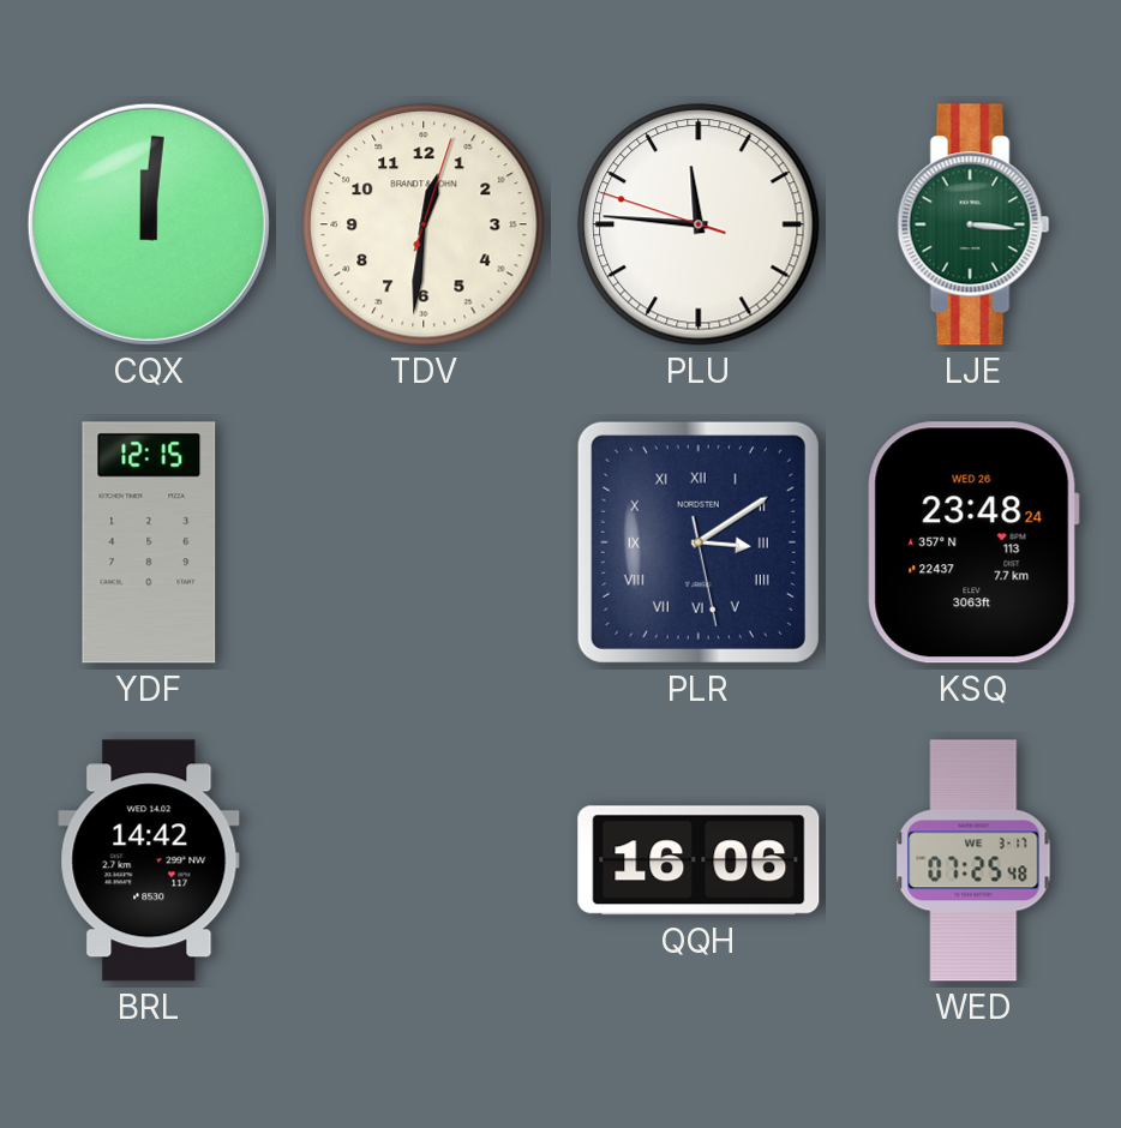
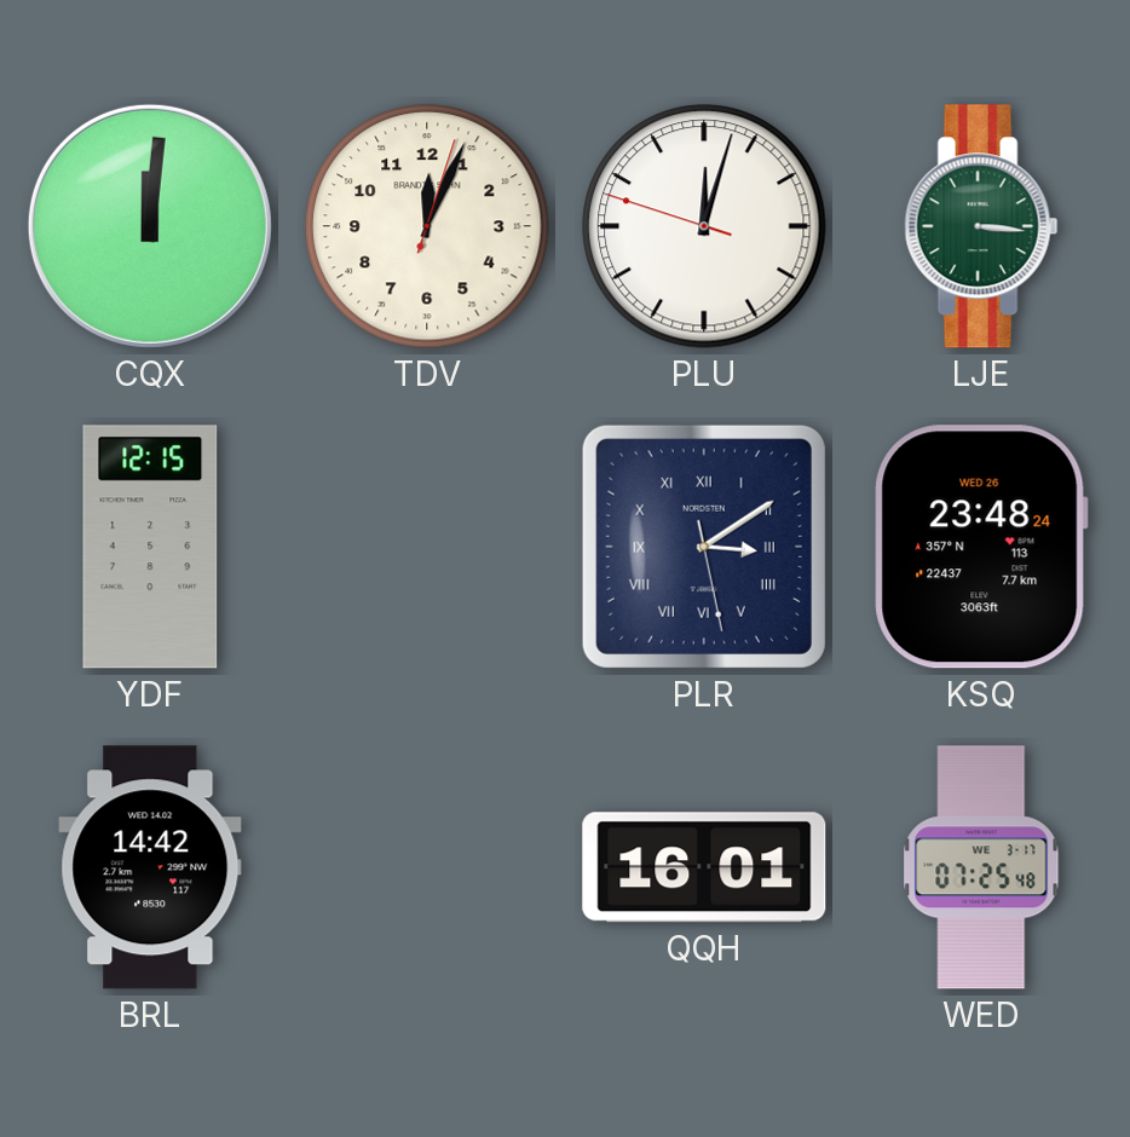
TDV: 12:31 -> 12:04 (427, 226)
PLU: 11:45 -> 12:02 (704, 226)
QQH: 16:06 -> 16:01 (704, 867)
